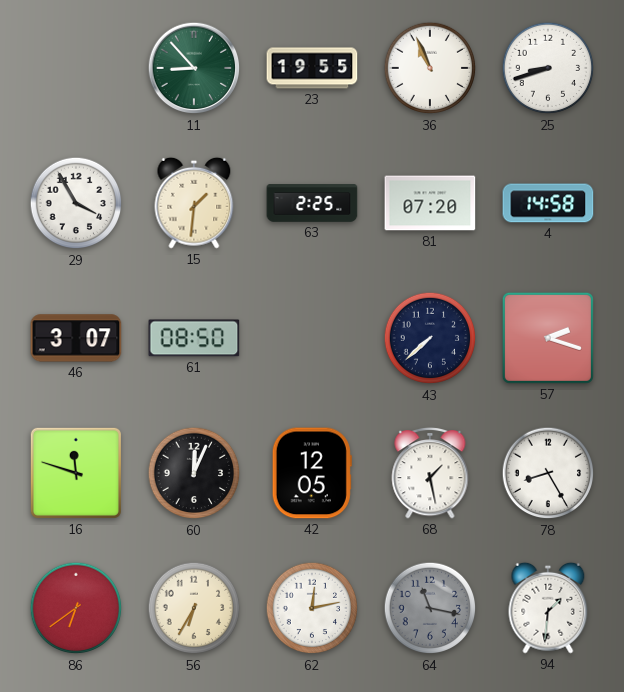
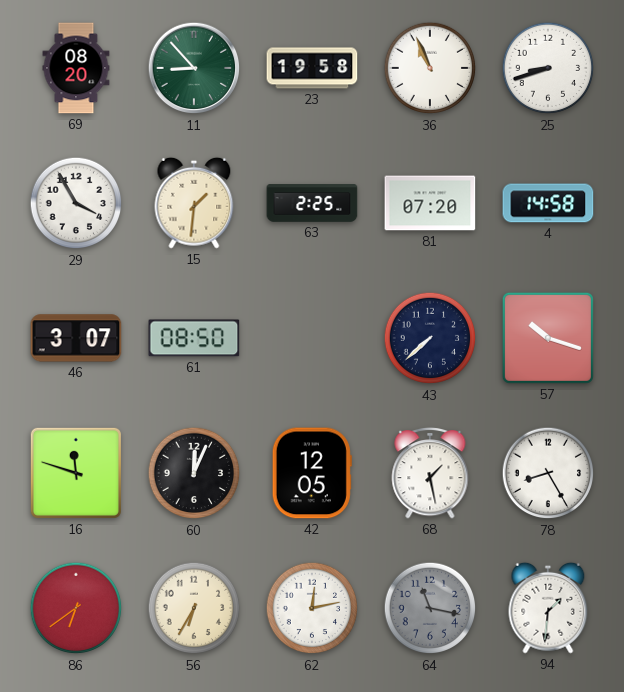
69: none -> 08:20 (76, 68)
23: 19:55 -> 19:58 (312, 68)
57: 2:18 -> 10:18 (548, 338)
